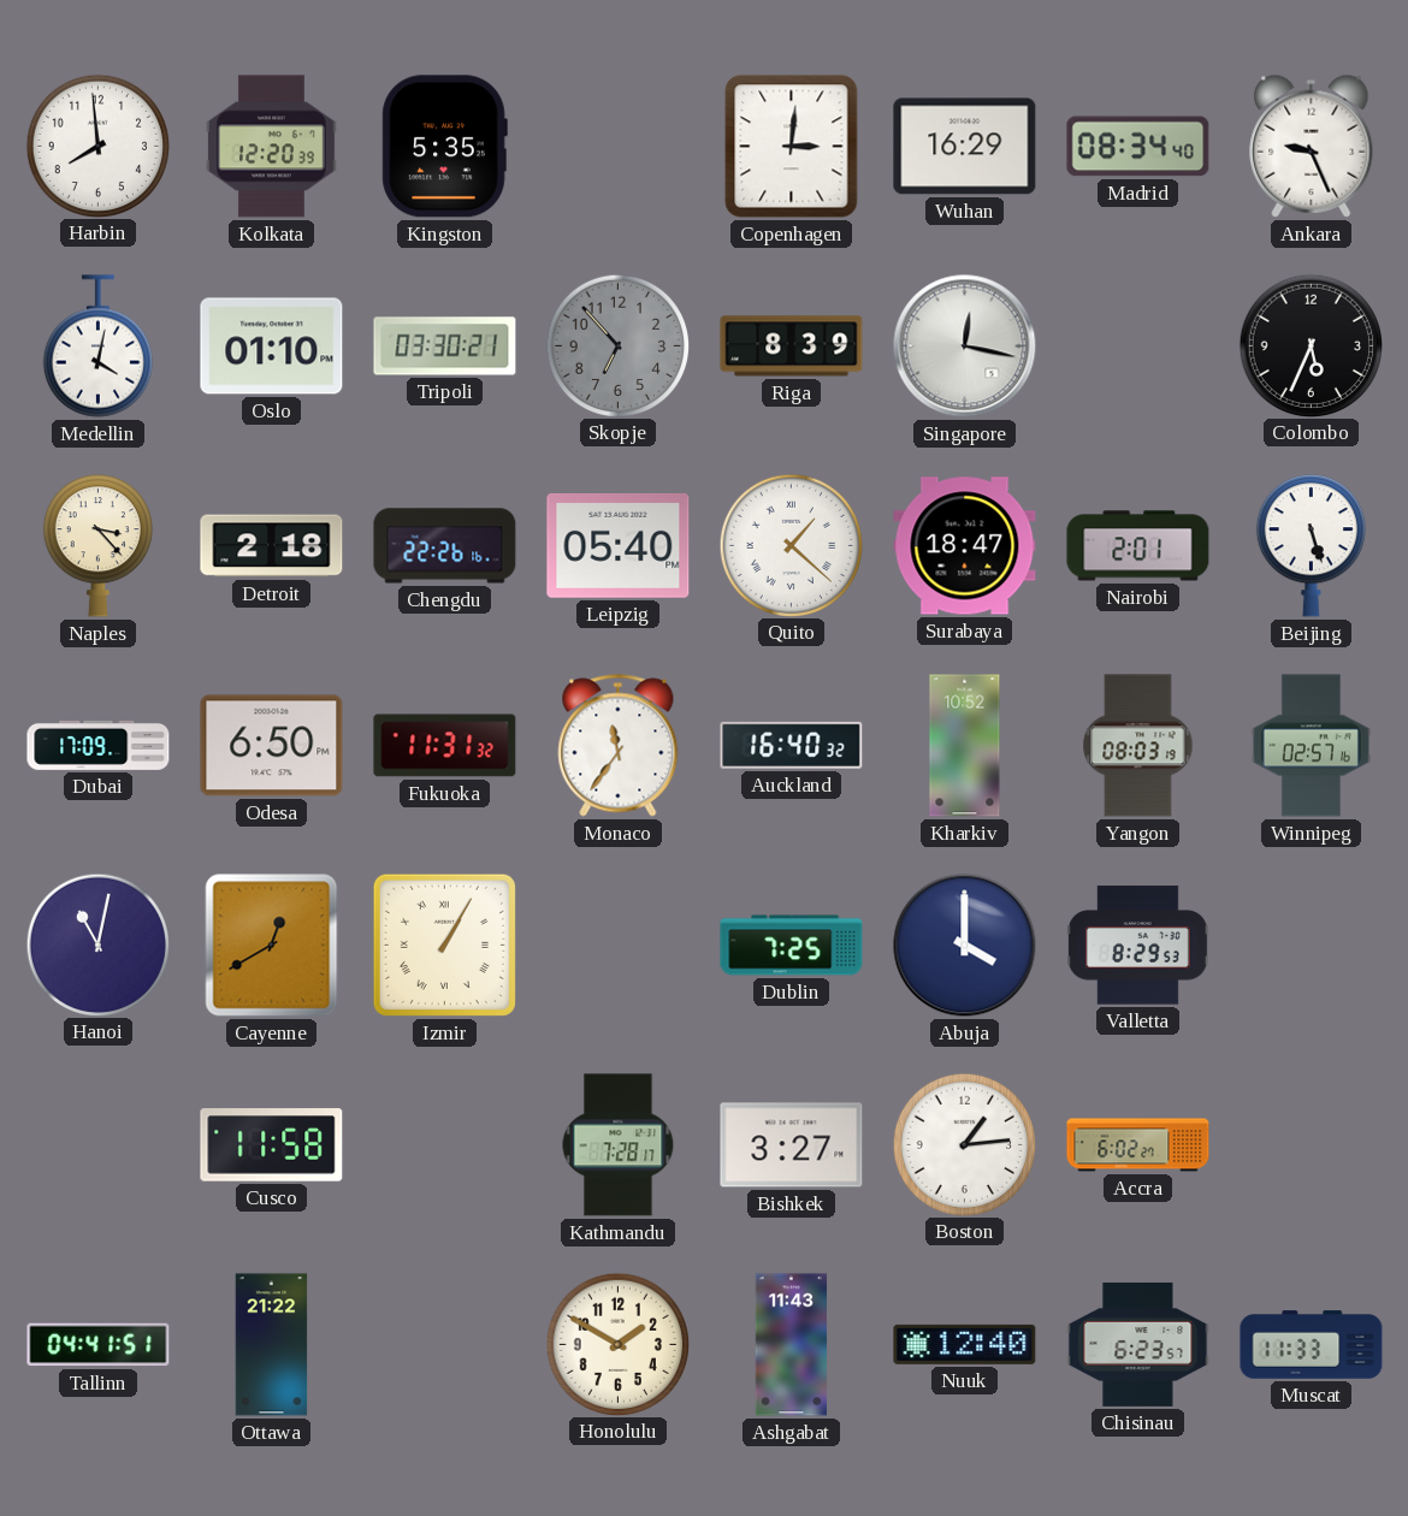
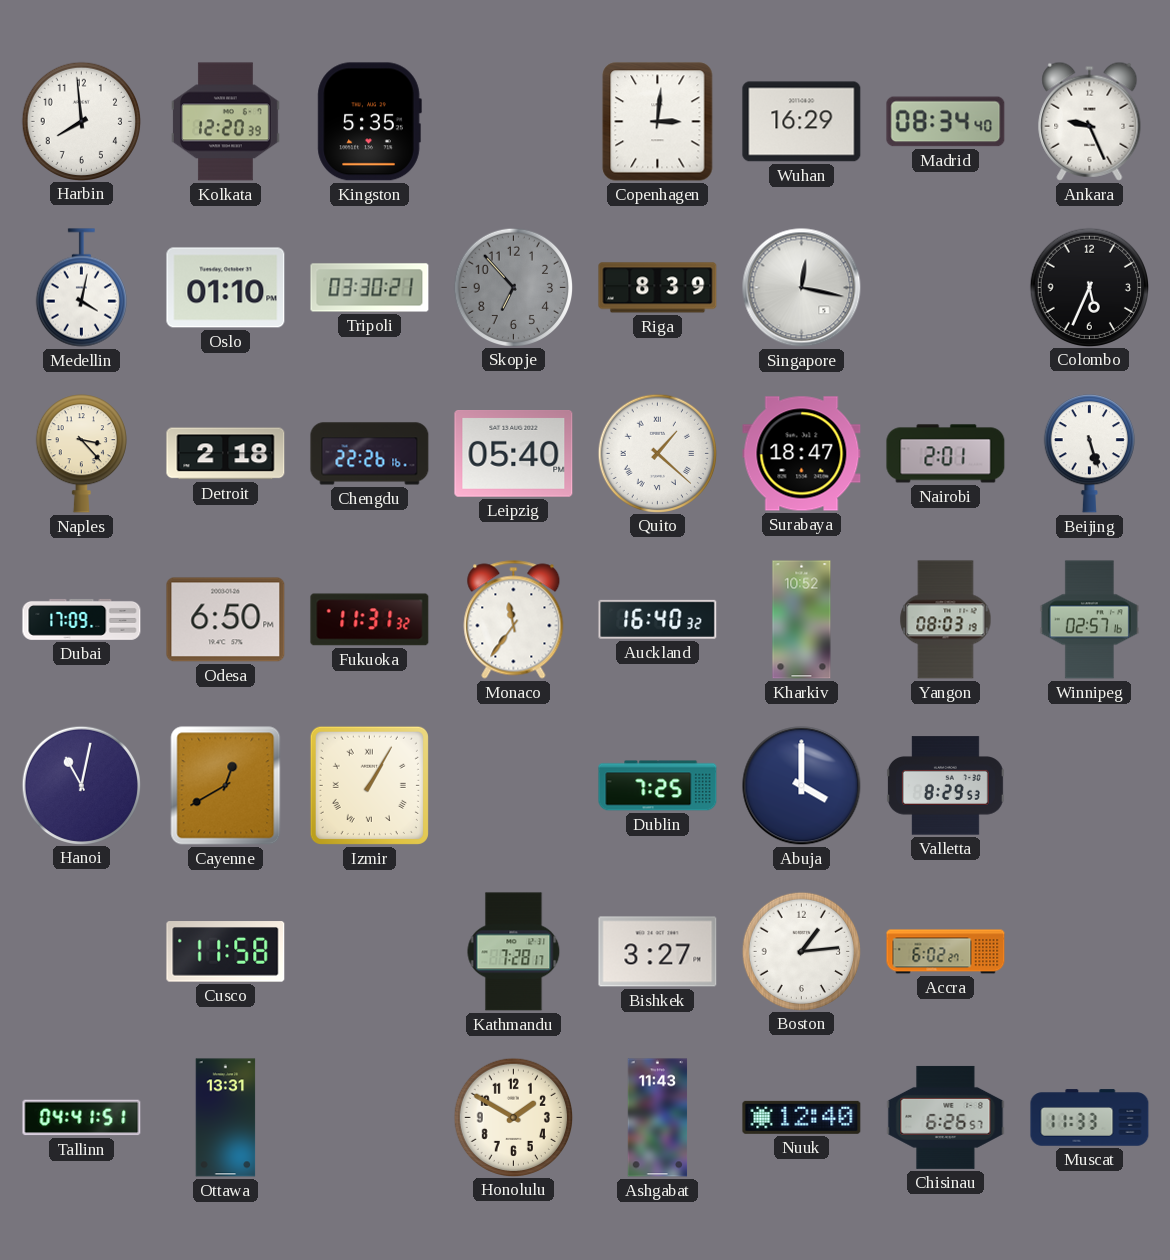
Ottawa: 21:22 -> 13:31 (226, 1118)
Chisinau: 6:23 -> 6:26 (946, 1117)
